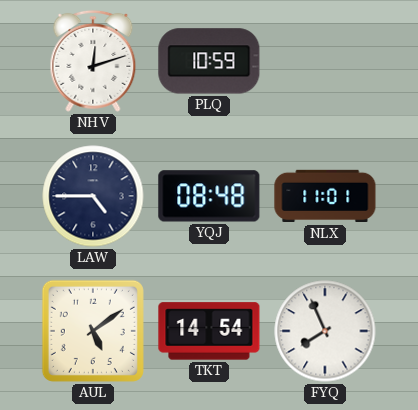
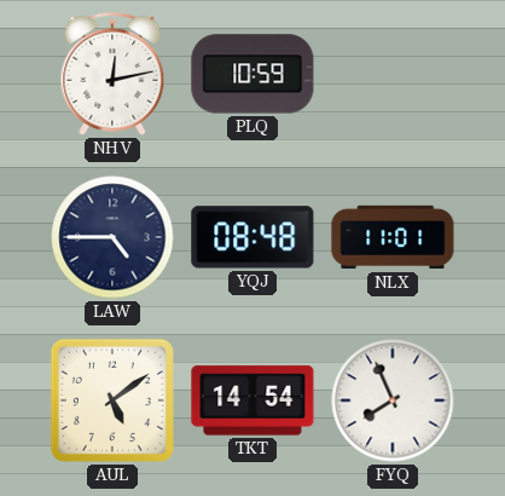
NHV: 12:12 -> 12:13 (112, 74)
